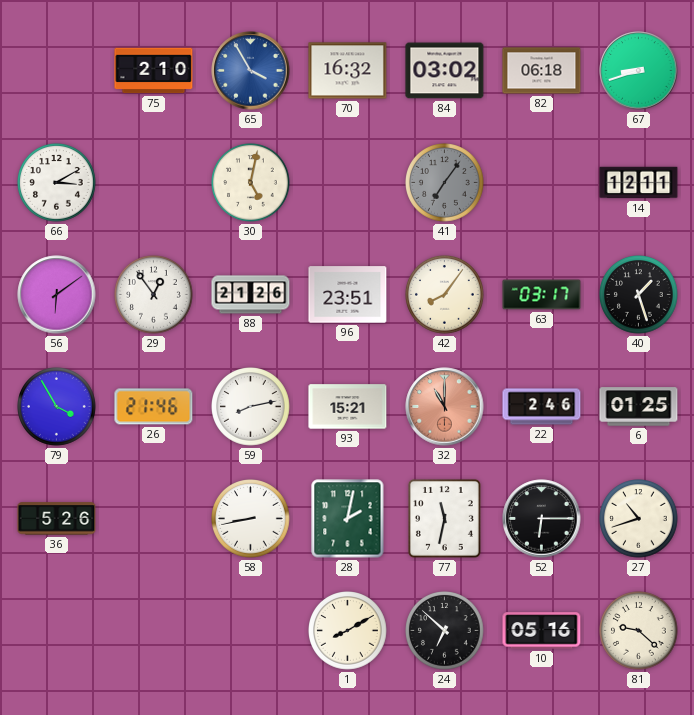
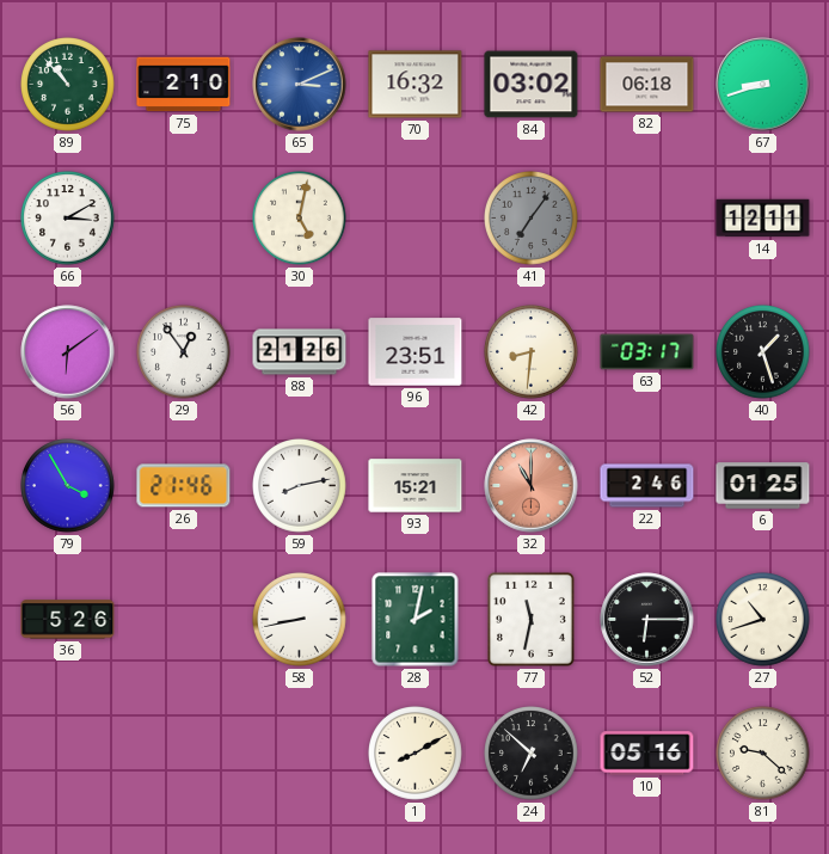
89: none -> 10:53 (68, 85)
65: 3:55 -> 3:11 (300, 85)
42: 8:06 -> 8:31 (532, 352)
